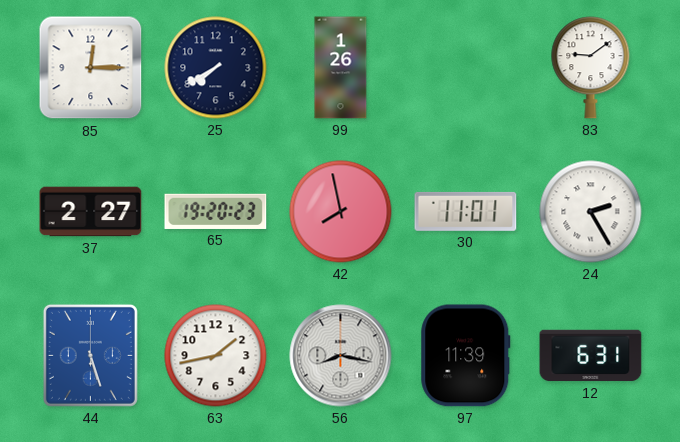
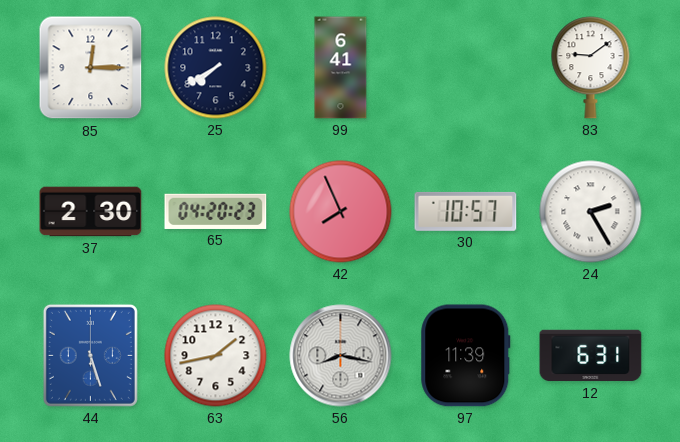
99: 1:26 -> 6:41 (341, 68)
37: 2:27 -> 2:30 (91, 212)
65: 19:20 -> 04:20 (216, 211)
42: 7:58 -> 7:56 (341, 212)
30: 11:01 -> 10:57 (466, 211)
